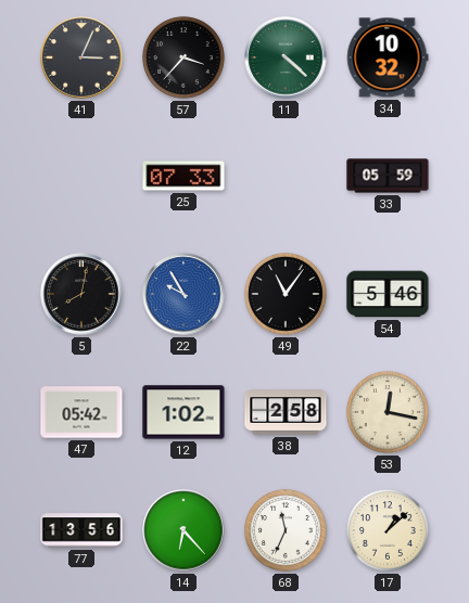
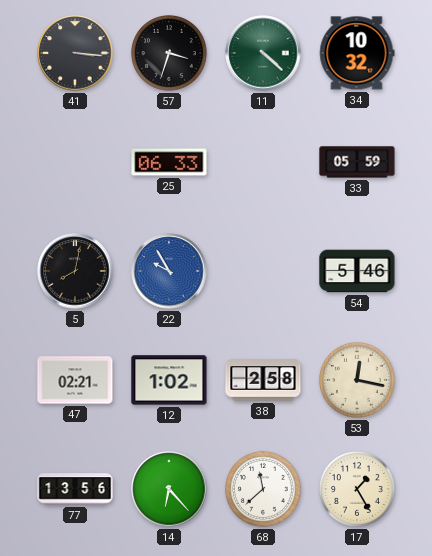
41: 3:04 -> 3:16 (75, 53)
57: 3:37 -> 3:33 (169, 53)
25: 07:33 -> 06:33 (169, 162)
49: 11:06 -> none (286, 294)
47: 05:42 -> 02:21 (75, 380)
68: 11:34 -> 11:38 (263, 489)
17: 1:08 -> 1:25 (357, 489)
